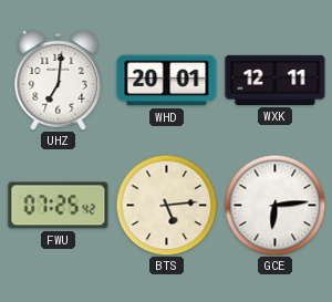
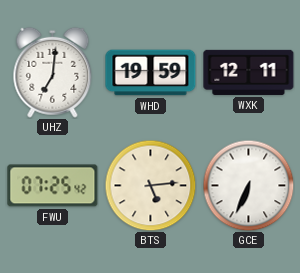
WHD: 20:01 -> 19:59 (151, 73)
GCE: 6:14 -> 6:34 (248, 185)
